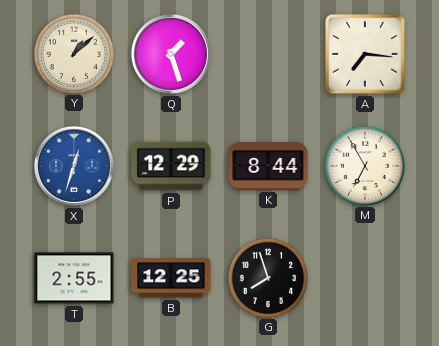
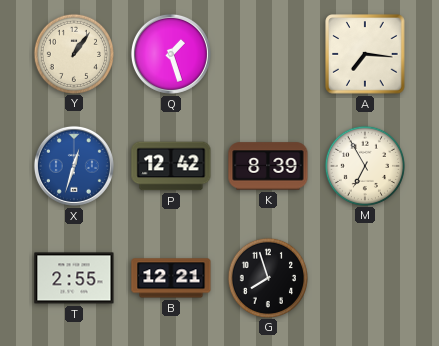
Y: 1:08 -> 1:06 (73, 53)
P: 12:29 -> 12:42 (171, 166)
K: 8:44 -> 8:39 (268, 166)
B: 12:25 -> 12:21 (171, 278)
